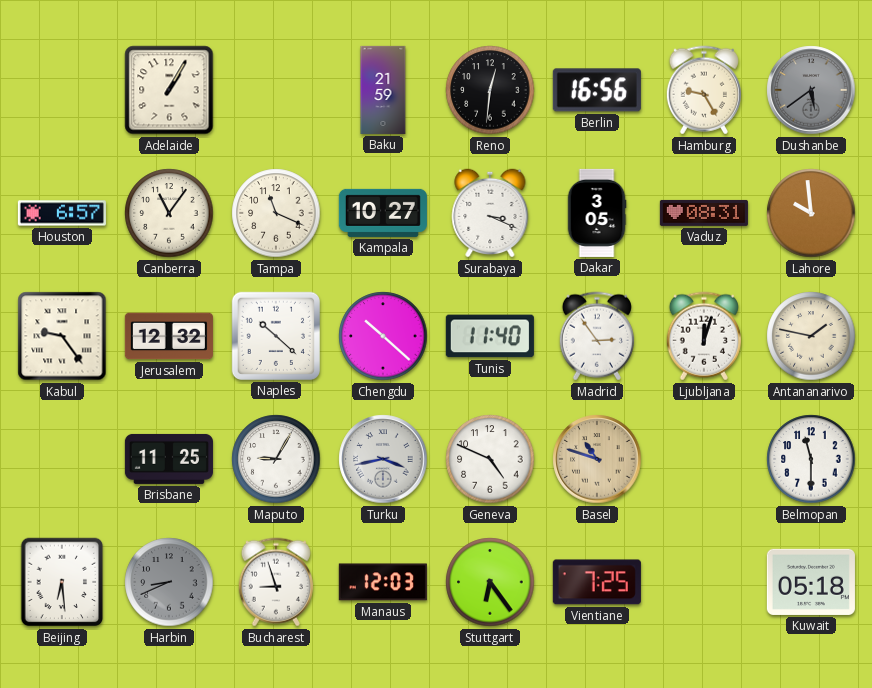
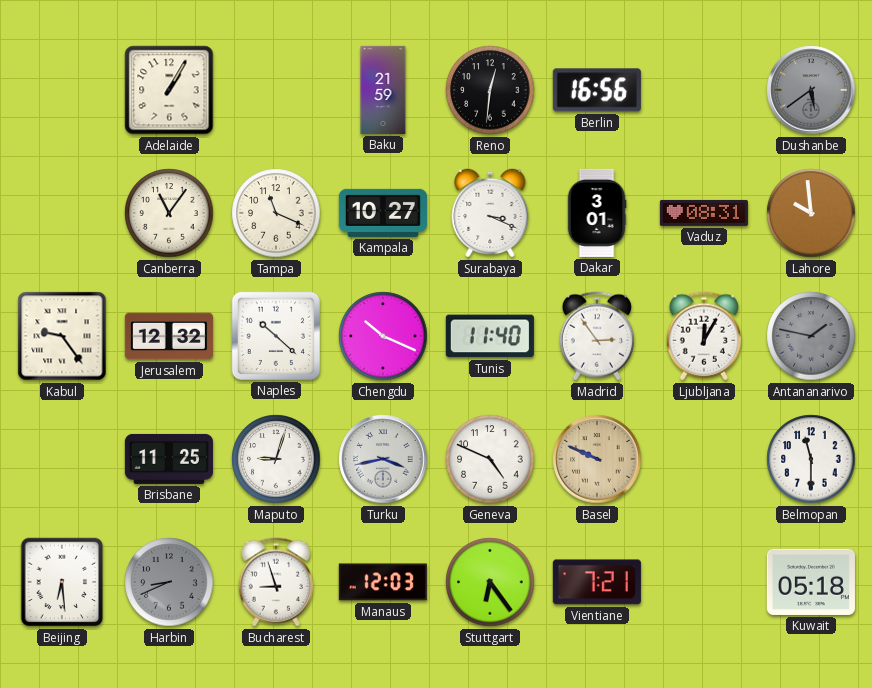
Hamburg: 9:25 -> none (704, 90)
Houston: 6:57 -> none (62, 213)
Dakar: 3:05 -> 3:01 (597, 213)
Chengdu: 10:22 -> 10:19 (383, 336)
Ljubljana: 12:03 -> 12:05 (704, 336)
Antananarivo dial: cream -> grey (811, 336)
Maputo: 9:05 -> 9:03 (276, 459)
Basel: 10:48 -> 9:49 (597, 459)
Vientiane: 7:25 -> 7:21 (597, 582)
